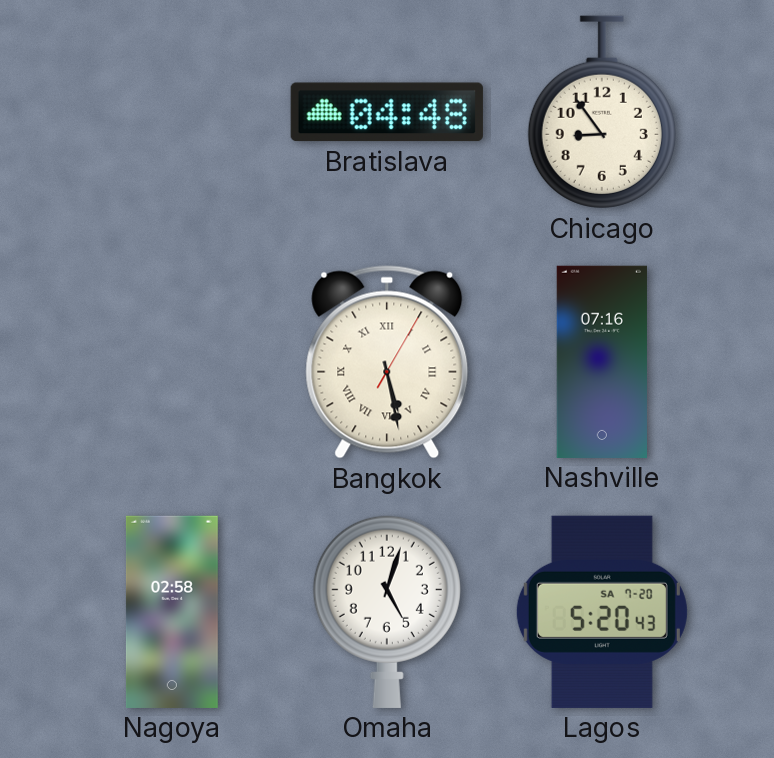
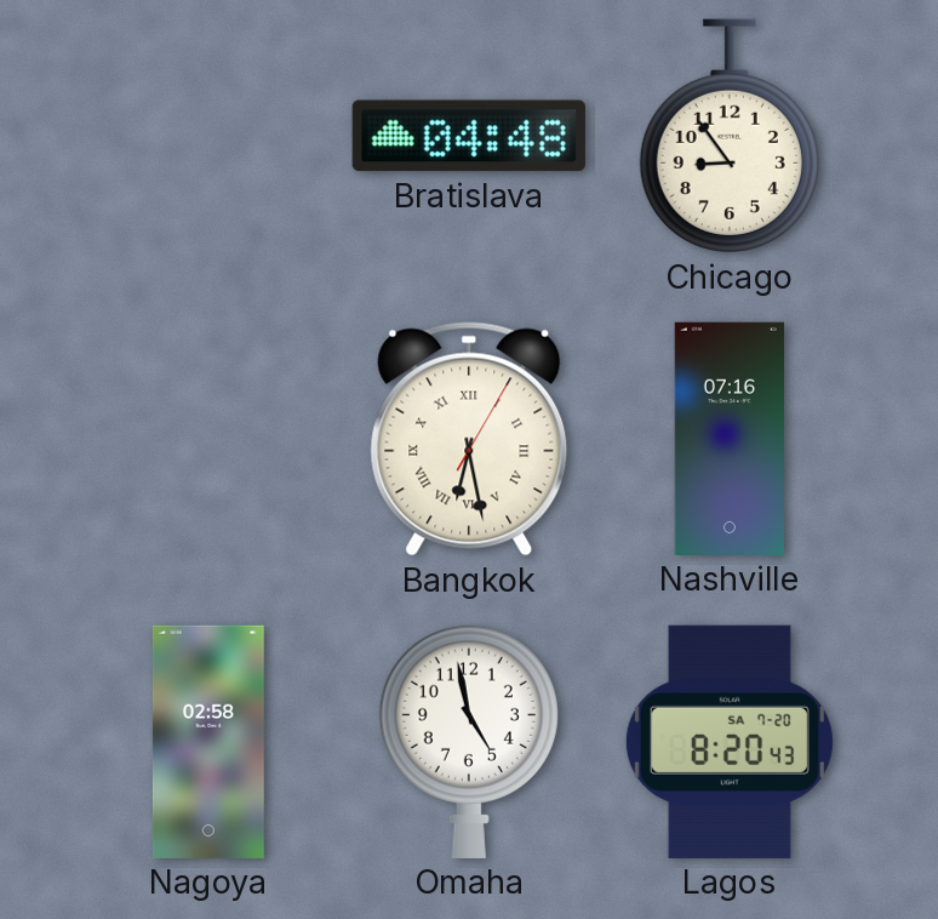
Bangkok: 5:28 -> 6:28 (469, 439)
Omaha: 5:03 -> 4:58 (469, 741)
Lagos: 5:20 -> 8:20 (730, 742)
